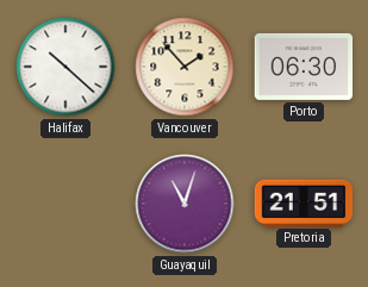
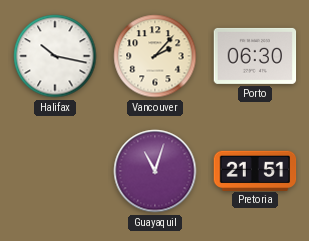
Halifax: 10:22 -> 10:17 (55, 56)
Vancouver: 1:53 -> 2:07 (155, 56)
